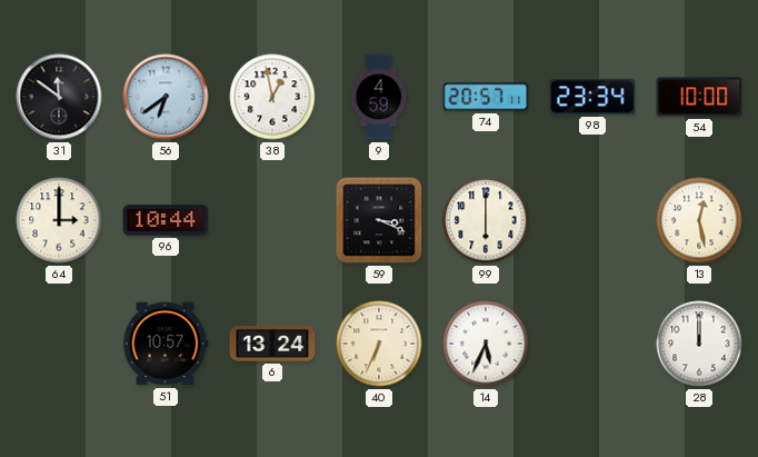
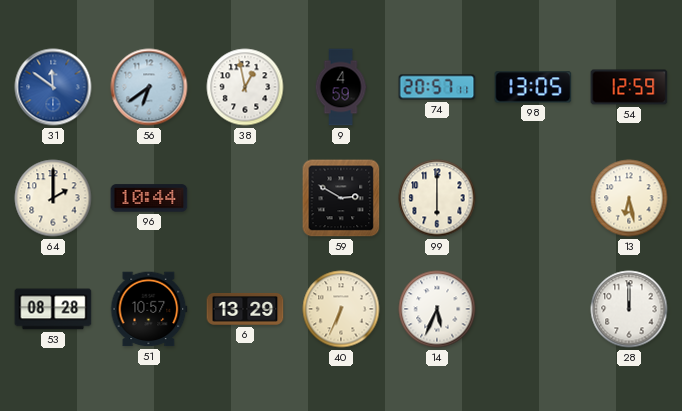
31 dial: black -> blue (53, 87)
98: 23:34 -> 13:05 (533, 87)
54: 10:00 -> 12:59 (629, 87)
64: 3:00 -> 2:00 (53, 198)
59: 3:19 -> 2:50 (341, 198)
13: 12:28 -> 6:28 (629, 198)
53: none -> 08:28 (53, 309)
6: 13:24 -> 13:29 (245, 310)
